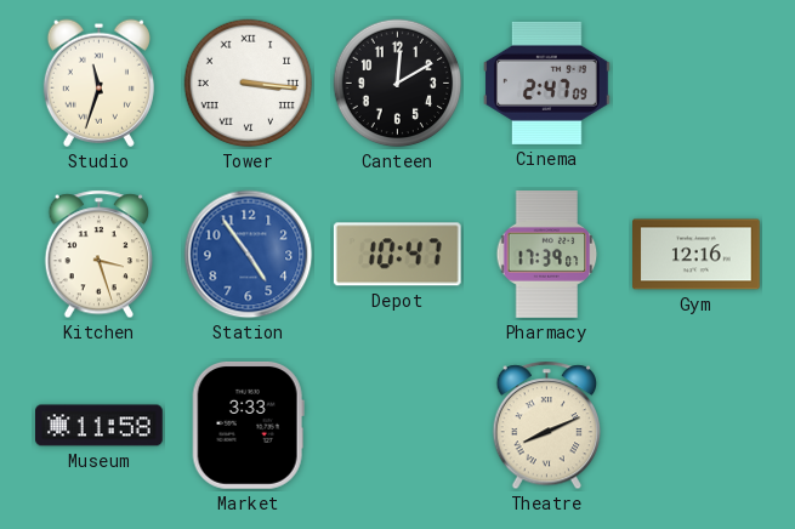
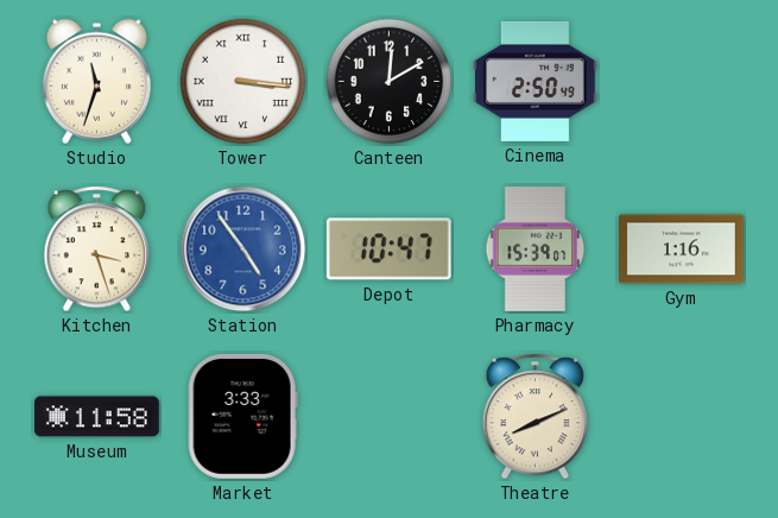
Cinema: 2:47 -> 2:50 (536, 81)
Pharmacy: 17:39 -> 15:39 (536, 249)
Gym: 12:16 -> 1:16 (682, 249)
